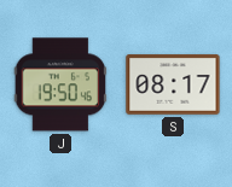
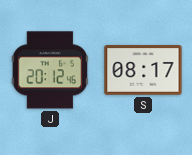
J: 19:50 -> 20:12 (50, 70)
